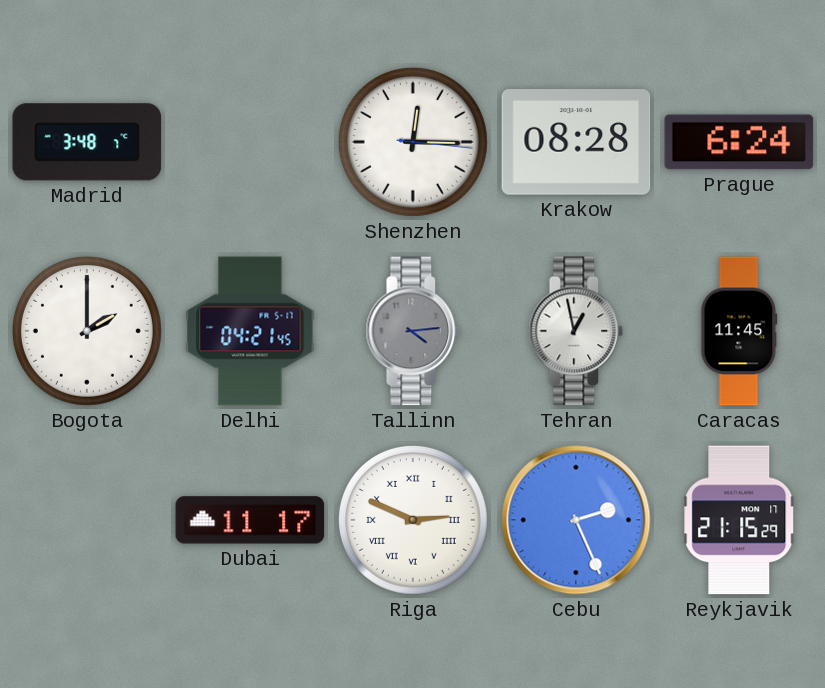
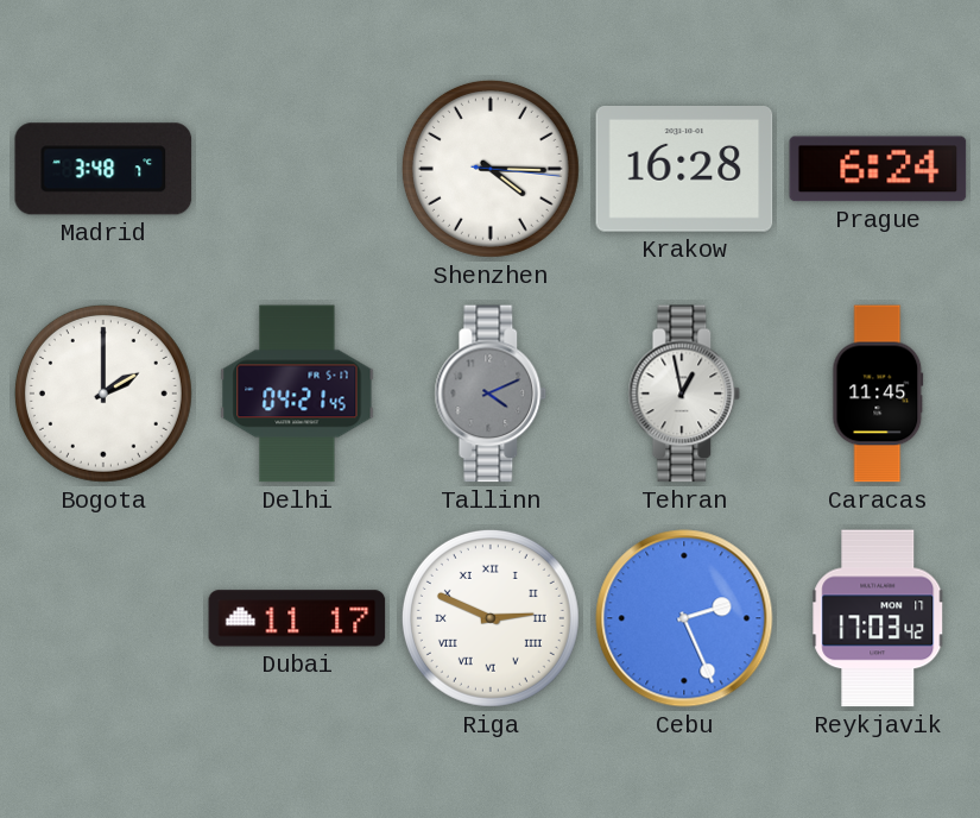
Shenzhen: 12:15 -> 4:15 (491, 169)
Krakow: 08:28 -> 16:28 (684, 170)
Tallinn: 4:14 -> 4:11 (491, 394)
Reykjavik: 21:15 -> 17:03 (878, 618)
